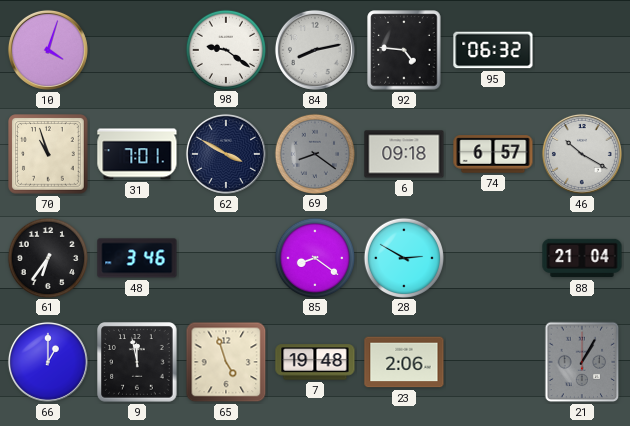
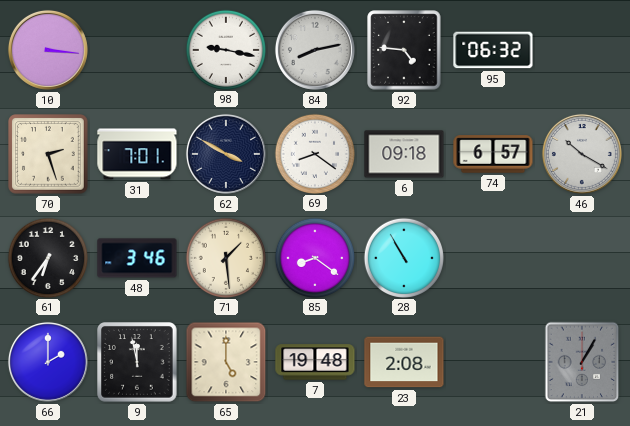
10: 4:03 -> 3:16 (48, 50)
98: 9:21 -> 9:17 (225, 49)
70: 10:57 -> 2:27 (48, 154)
69 dial: grey -> white (314, 153)
71: none -> 1:29 (225, 257)
28: 2:50 -> 10:55 (403, 257)
88: 21:04 -> none (582, 258)
66: 1:00 -> 2:00 (48, 362)
65: 4:57 -> 5:00 (226, 362)
23: 2:06 -> 2:08 (404, 362)
